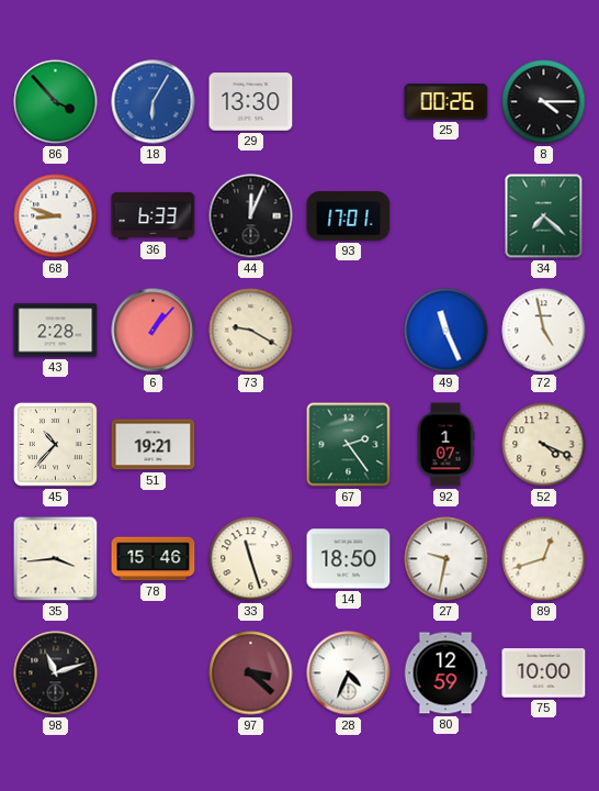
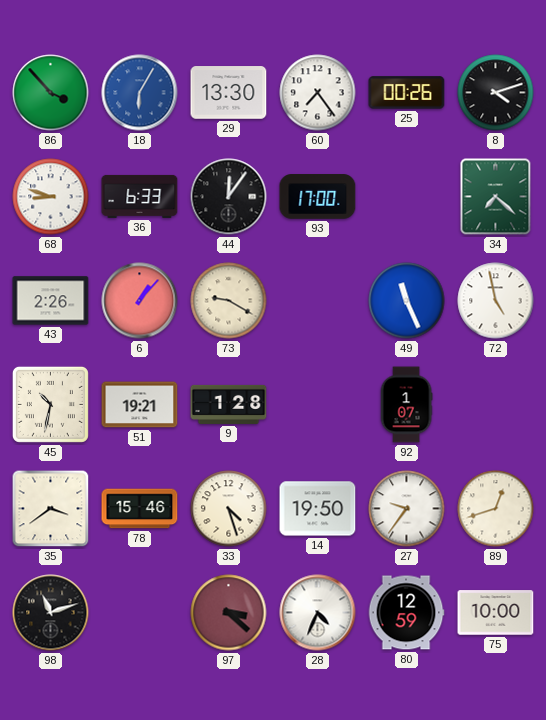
60: none -> 7:24 (318, 93)
8: 4:15 -> 4:12 (496, 93)
44: 12:04 -> 12:06 (229, 197)
93: 17:01 -> 17:00 (318, 197)
43: 2:28 -> 2:26 (51, 301)
45: 10:37 -> 10:32 (50, 404)
9: none -> 1:28 (229, 404)
67: 2:24 -> none (349, 445)
52: 4:19 -> none (544, 445)
35: 3:44 -> 3:39 (51, 509)
33: 11:27 -> 4:27 (229, 509)
14: 18:50 -> 19:50 (318, 509)
27: 9:32 -> 9:36 (407, 509)
